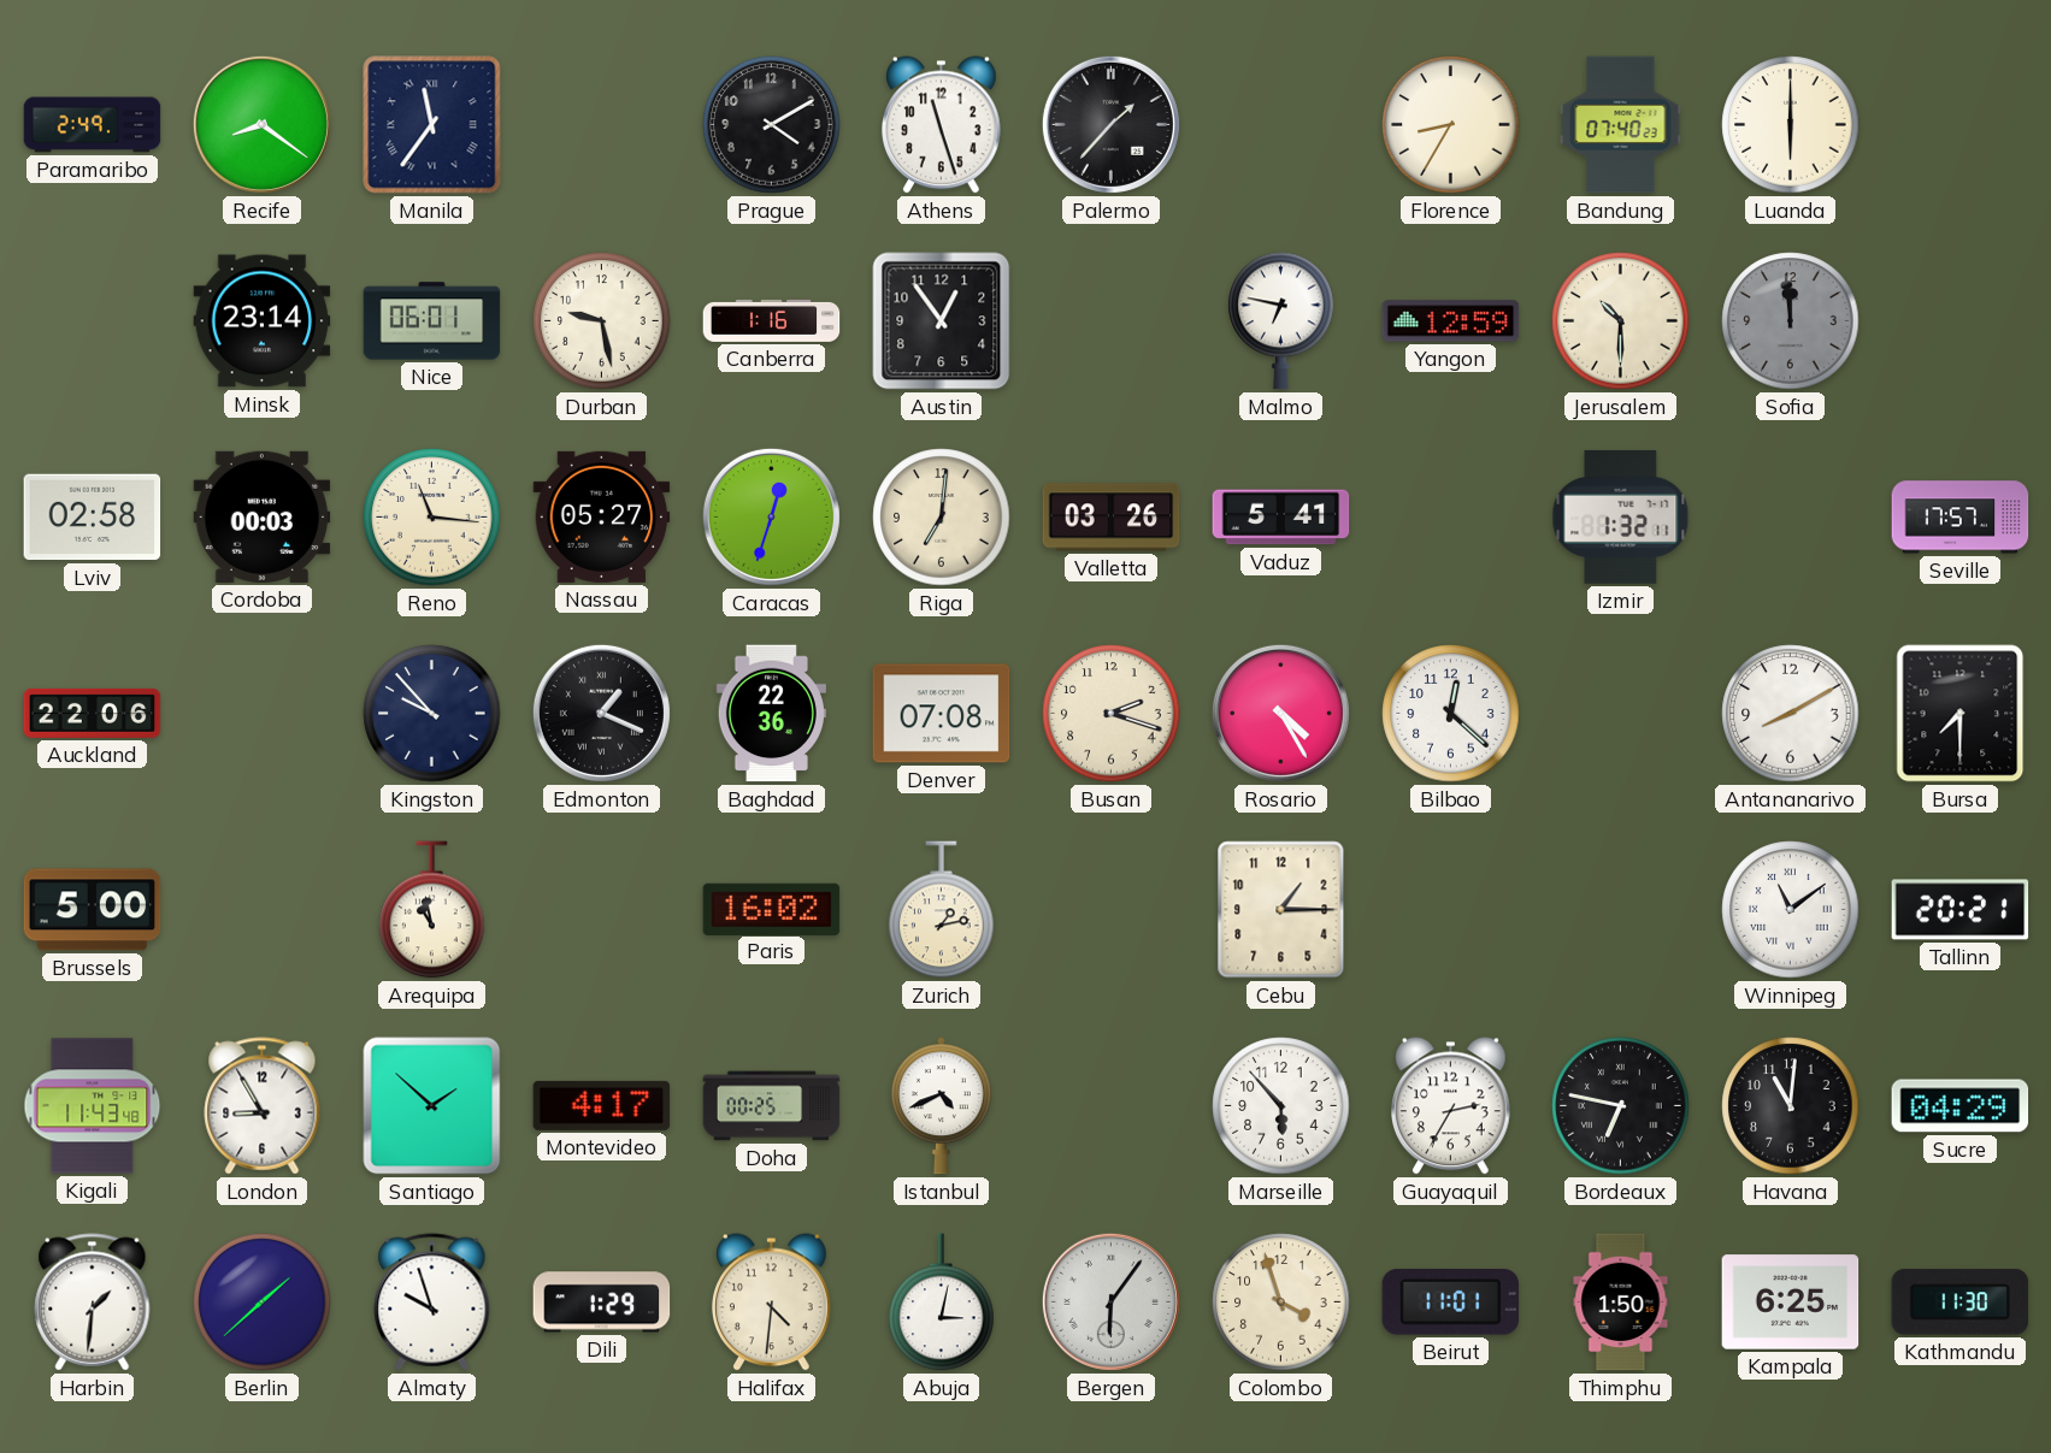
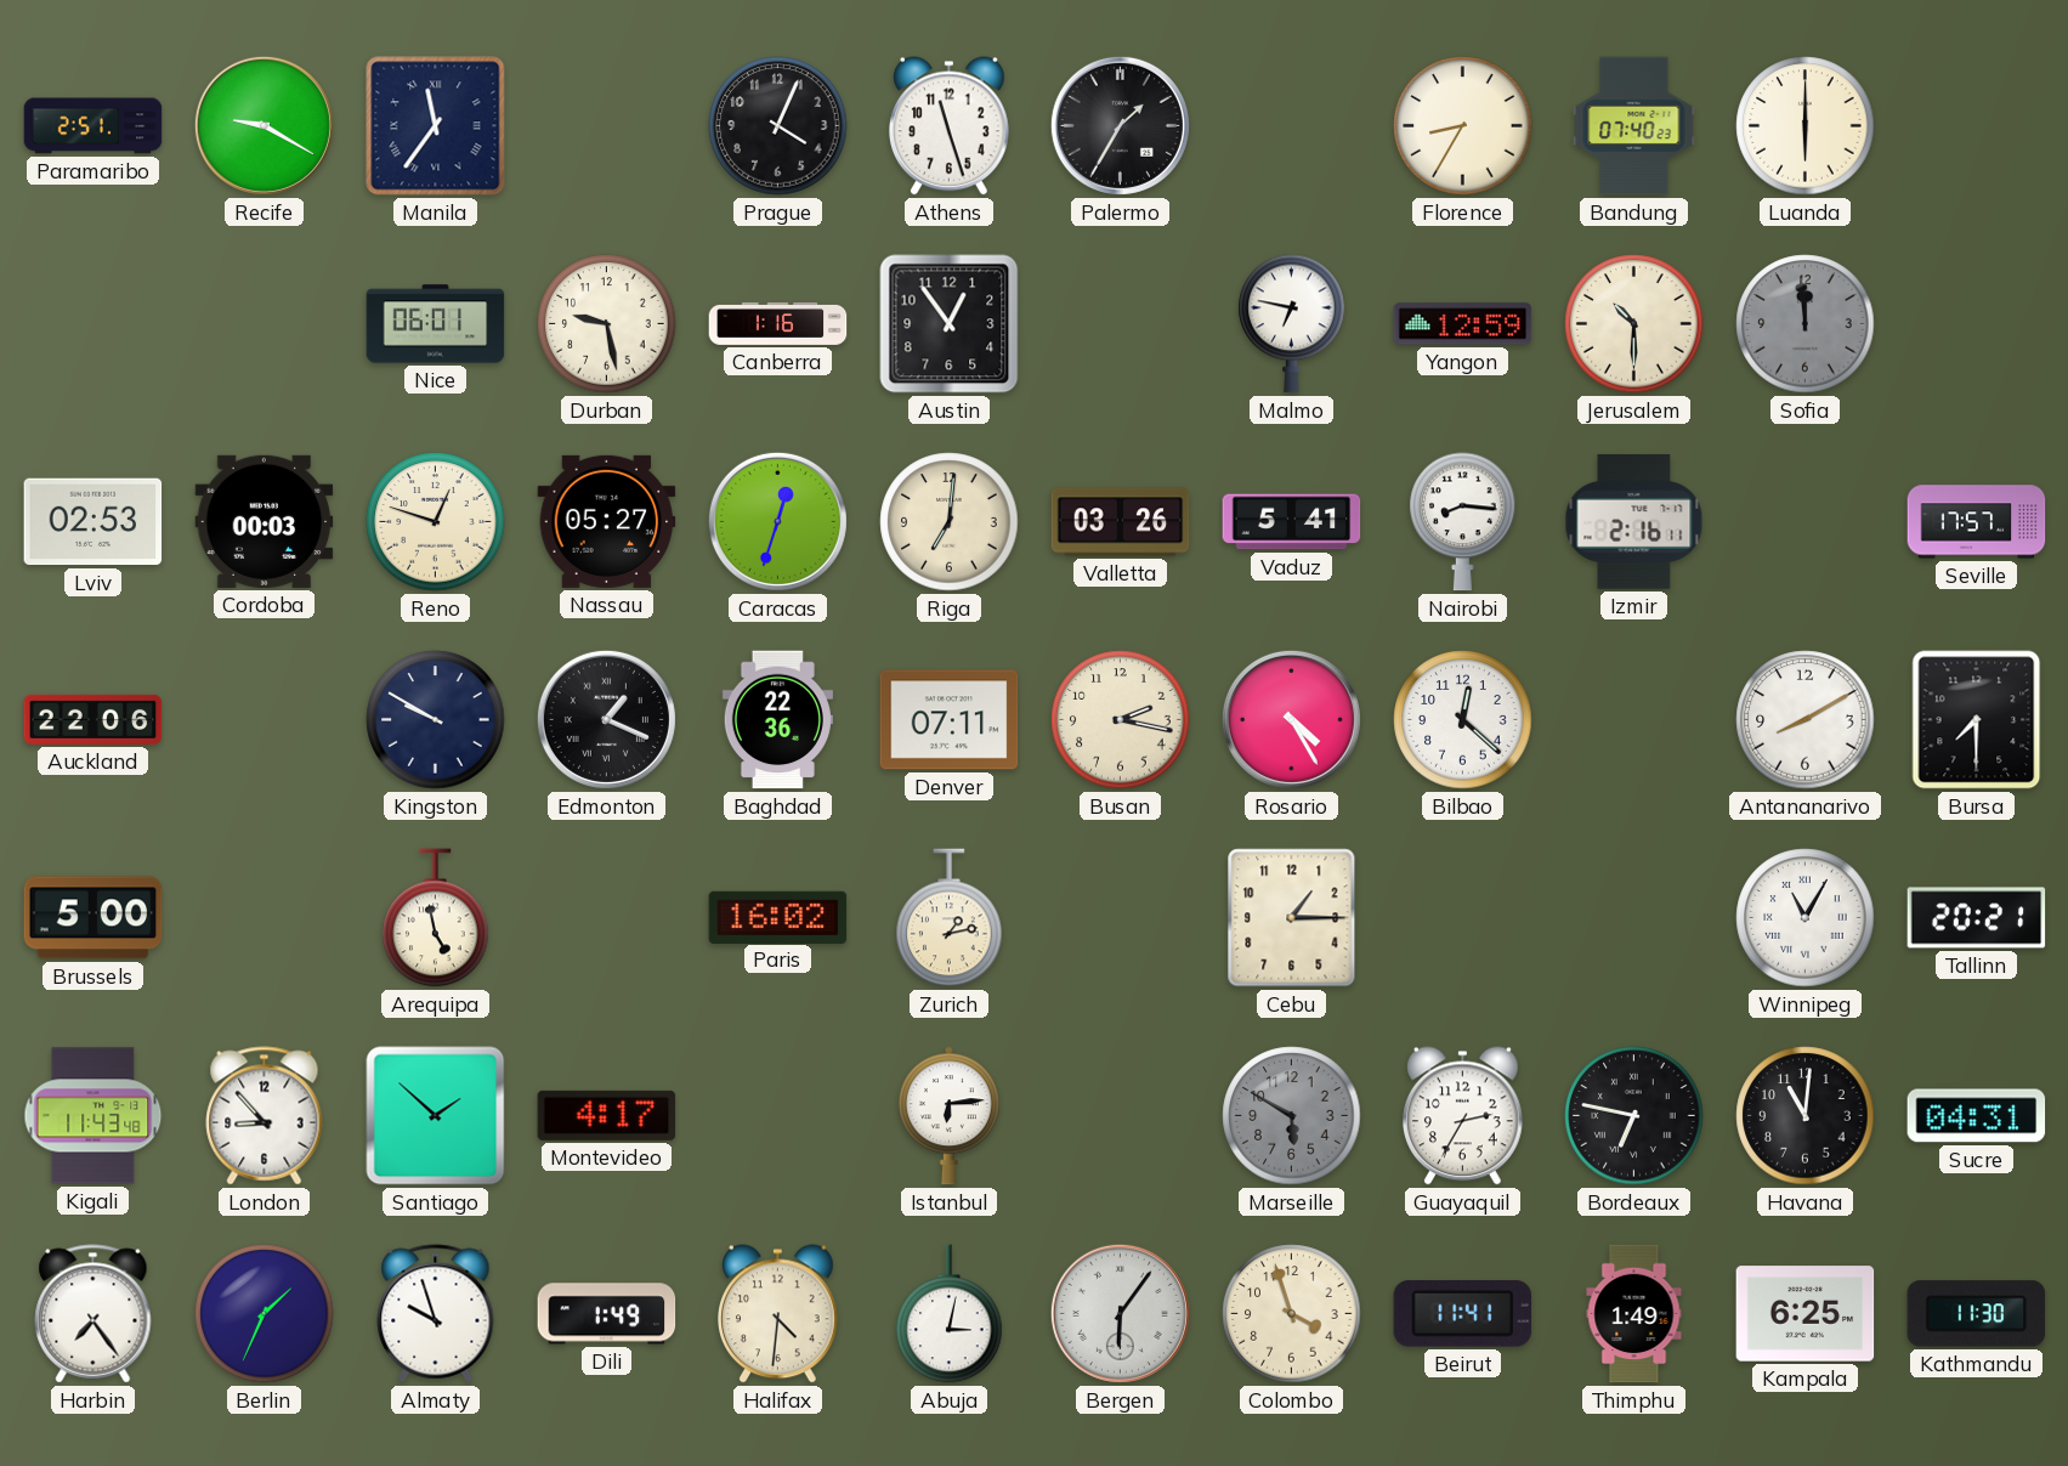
Paramaribo: 2:49 -> 2:51 (94, 126)
Recife: 8:21 -> 9:20 (264, 125)
Prague: 4:10 -> 4:04 (778, 126)
Palermo: 1:37 -> 1:35 (1120, 125)
Minsk: 23:14 -> none (263, 321)
Lviv: 02:58 -> 02:53 (94, 522)
Reno: 11:16 -> 12:48 (436, 522)
Nairobi: none -> 8:16 (1463, 522)
Izmir: 1:32 -> 2:16 (1634, 522)
Kingston: 9:53 -> 9:50 (436, 720)
Denver: 07:08 -> 07:11 (950, 720)
Busan: 2:18 -> 2:17 (1121, 720)
Arequipa: 10:58 -> 4:58 (436, 918)
Winnipeg: 11:09 -> 11:05 (1806, 918)
London: 8:55 -> 8:53 (265, 1116)
Doha: 00:25 -> none (772, 1106)
Istanbul: 4:41 -> 6:14 (948, 1116)
Marseille: 5:53 -> 5:50 (1292, 1116)
Marseille dial: white -> grey (1292, 1116)
Sucre: 04:29 -> 04:31 (1977, 1116)
Harbin: 1:31 -> 7:24 (94, 1314)
Berlin: 1:38 -> 1:34 (265, 1314)
Dili: 1:29 -> 1:49 (607, 1314)
Beirut: 11:01 -> 11:41 (1463, 1314)
Thimphu: 1:50 -> 1:49 (1634, 1314)
